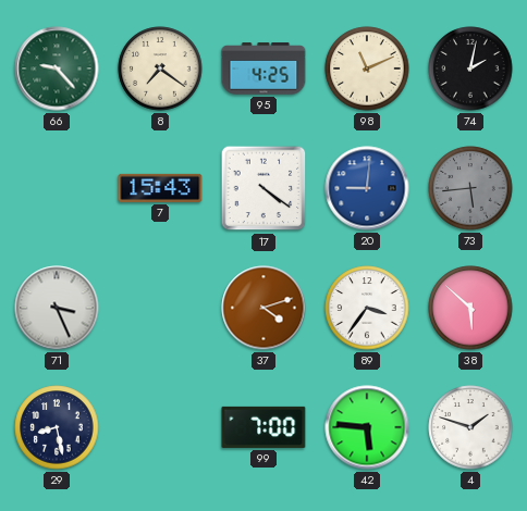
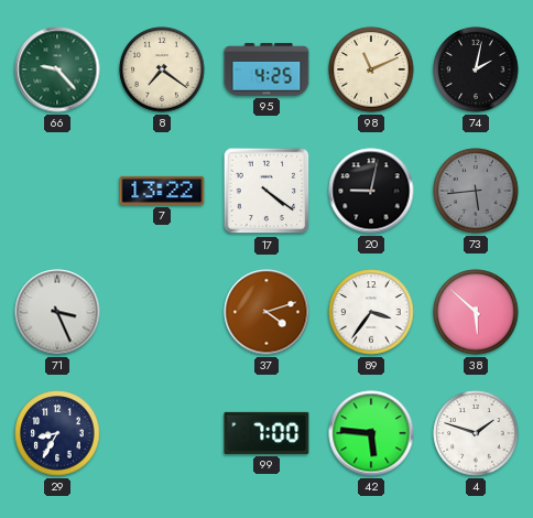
7: 15:43 -> 13:22 (162, 191)
20: 9:01 -> 9:02 (371, 191)
20 dial: blue -> black (371, 191)
29: 8:28 -> 8:35 (57, 433)
